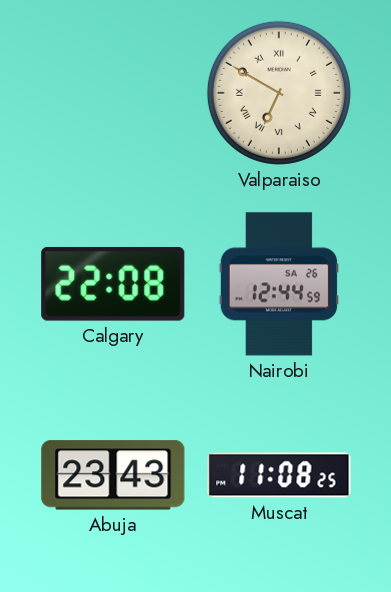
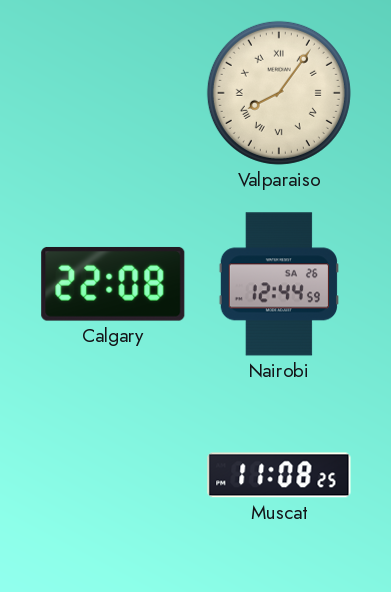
Valparaiso: 6:50 -> 8:06 (279, 93)
Abuja: 23:43 -> none (113, 475)
